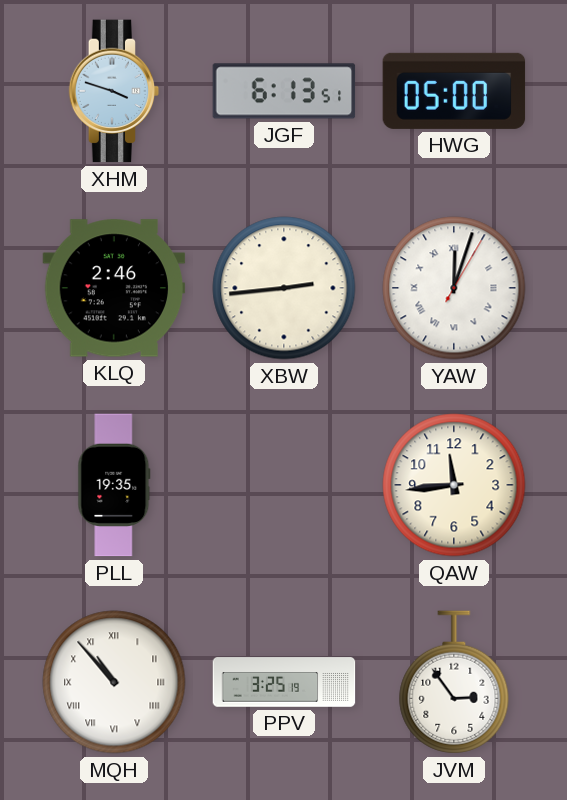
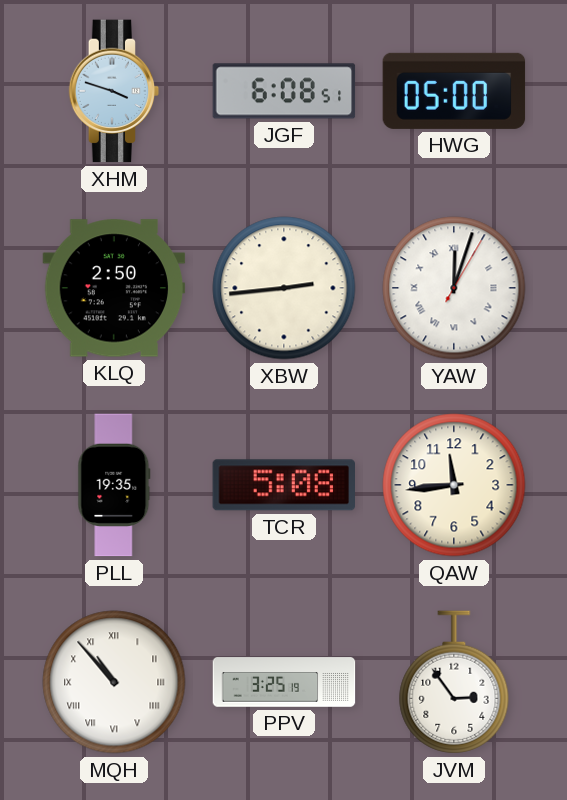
JGF: 6:13 -> 6:08 (284, 91)
KLQ: 2:46 -> 2:50 (114, 288)
TCR: none -> 5:08 (283, 485)
